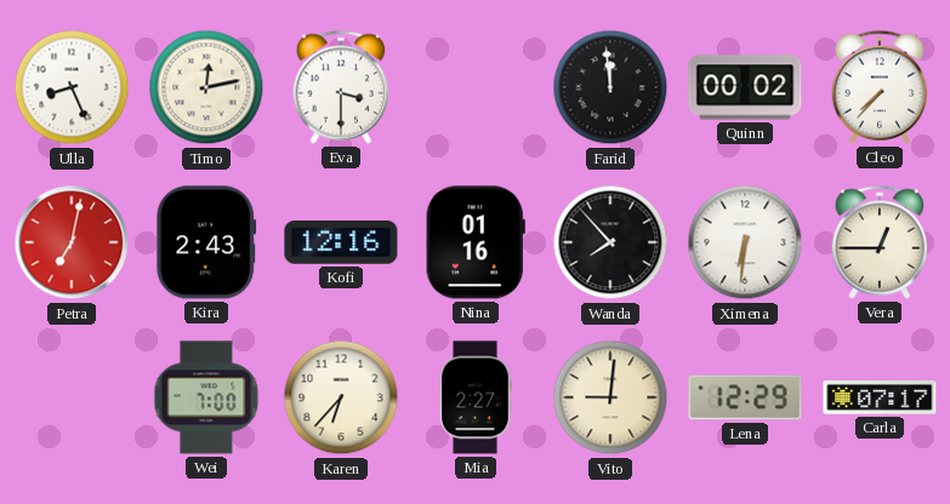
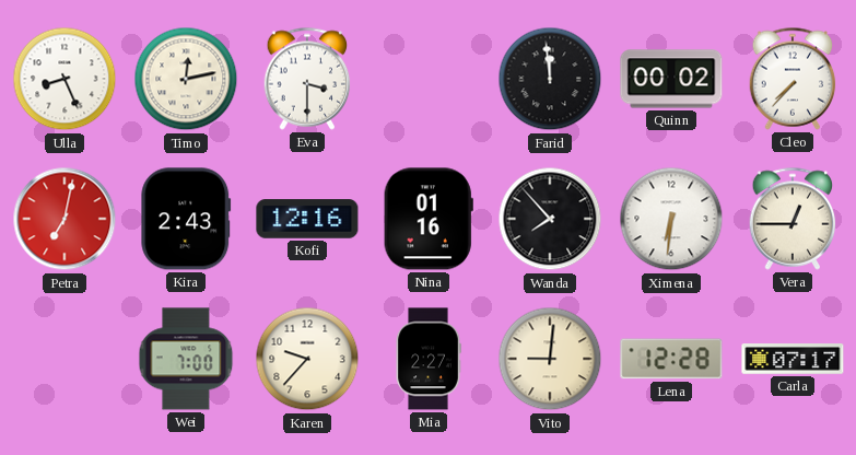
Karen: 6:37 -> 9:37 (307, 359)
Lena: 12:29 -> 12:28 (671, 359)
